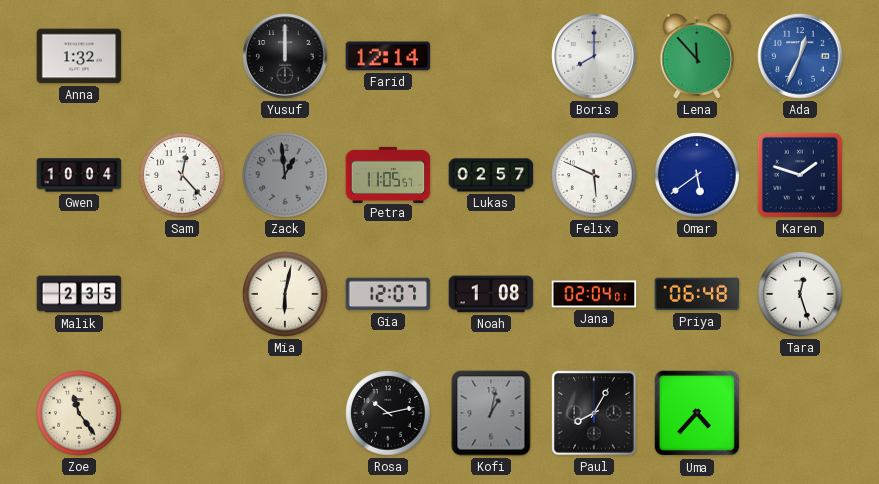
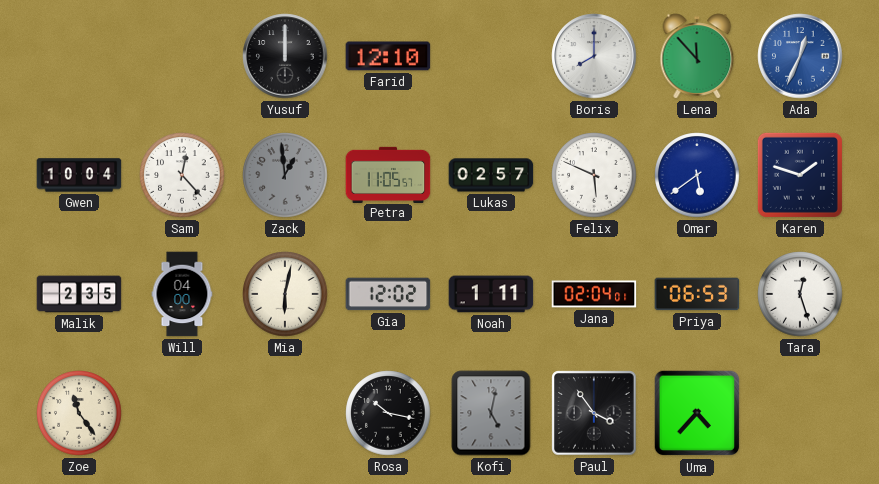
Anna: 1:32 -> none (79, 56)
Farid: 12:14 -> 12:10 (388, 56)
Will: none -> 04:00 (182, 294)
Gia: 12:07 -> 12:02 (388, 294)
Noah: 1:08 -> 1:11 (491, 294)
Priya: 06:48 -> 06:53 (697, 294)
Rosa: 10:13 -> 10:17 (388, 413)
Kofi: 1:02 -> 5:02 (491, 413)
Paul: 8:05 -> 3:54 (594, 413)
